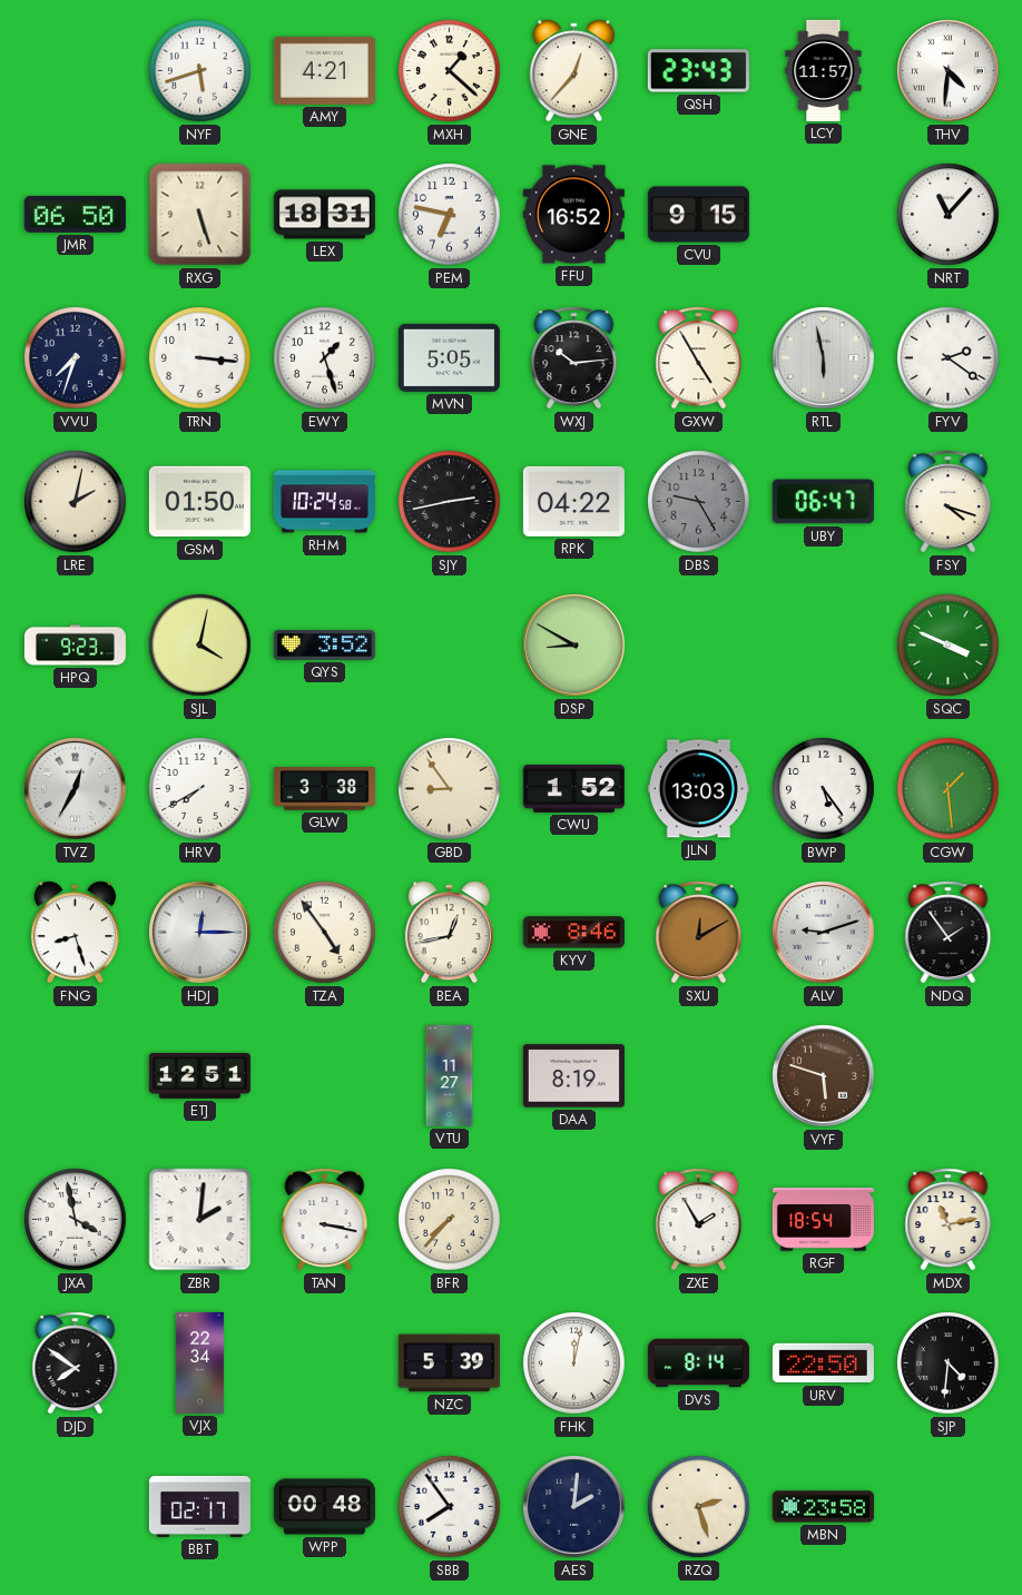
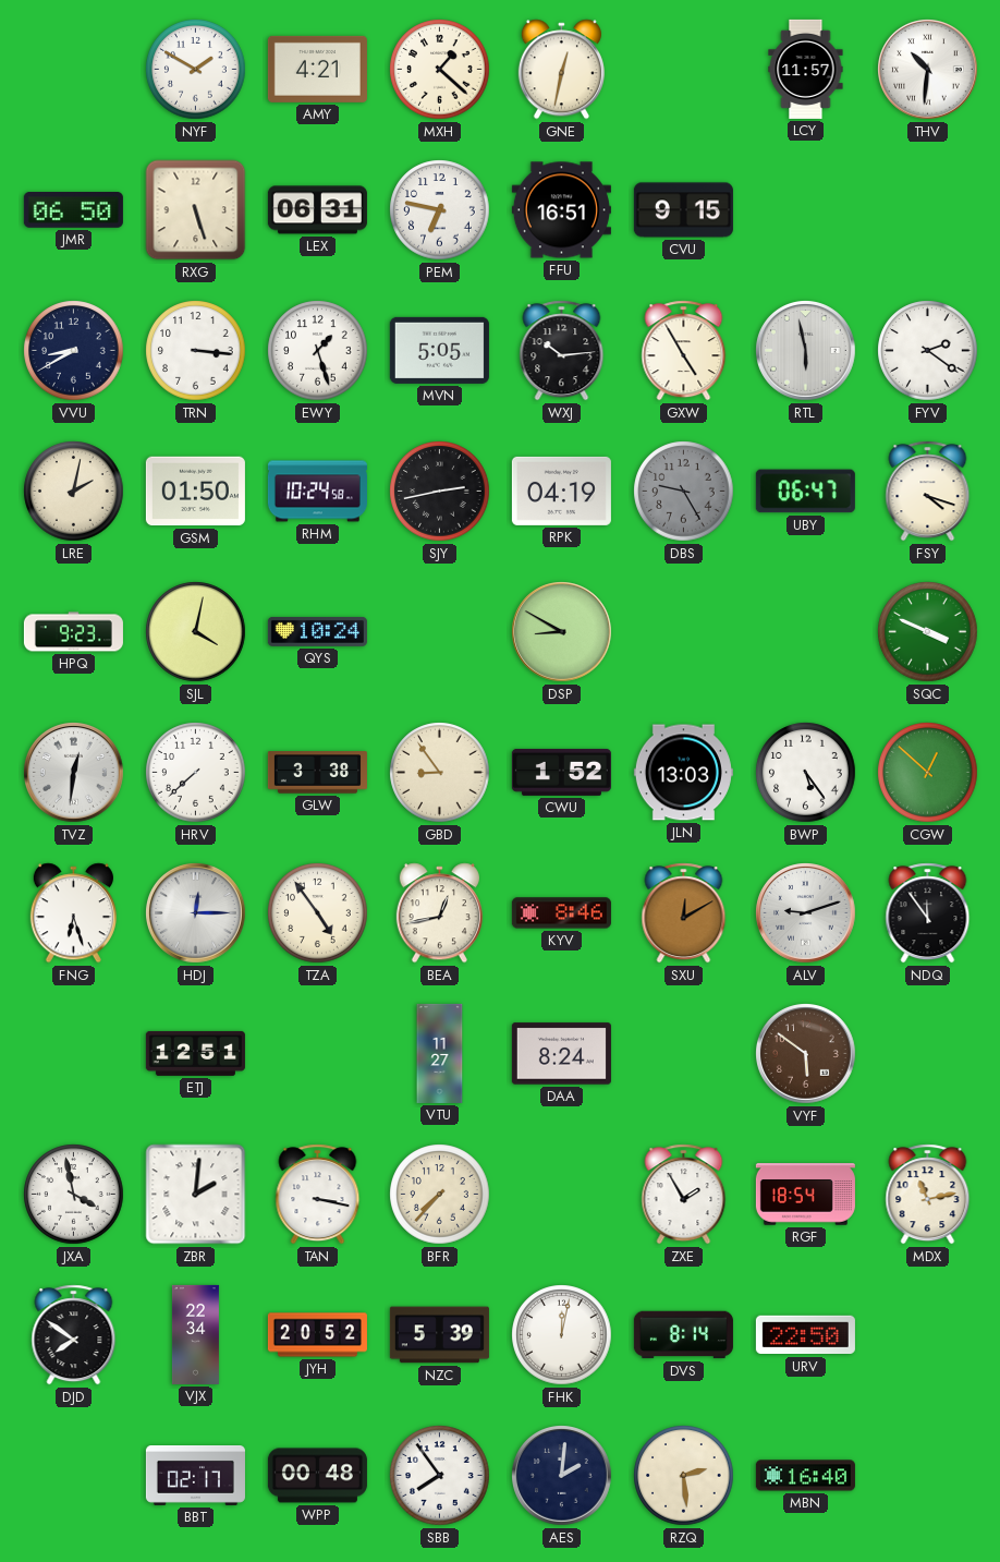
NYF: 5:42 -> 1:50 (196, 70)
GNE: 12:37 -> 12:32 (561, 70)
QSH: 23:43 -> none (698, 71)
THV: 4:31 -> 10:31 (928, 70)
LEX: 18:31 -> 06:31 (317, 210)
FFU: 16:52 -> 16:51 (561, 210)
NRT: 11:07 -> none (949, 215)
VVU: 7:33 -> 8:40 (74, 351)
RPK: 04:22 -> 04:19 (561, 491)
QYS: 3:52 -> 10:24 (317, 631)
TVZ: 12:35 -> 12:31 (74, 773)
HRV: 7:40 -> 7:38 (196, 773)
CGW: 1:29 -> 12:52 (928, 773)
FNG: 8:27 -> 6:27 (73, 913)
NDQ: 1:54 -> 11:54 (928, 913)
DAA: 8:19 -> 8:24 (561, 1054)
VYF: 5:48 -> 5:51 (806, 1054)
JYH: none -> 20:52 (317, 1335)
SJP: 4:31 -> none (949, 1363)
RZQ: 2:27 -> 2:29 (684, 1476)
MBN: 23:58 -> 16:40 (805, 1476)
